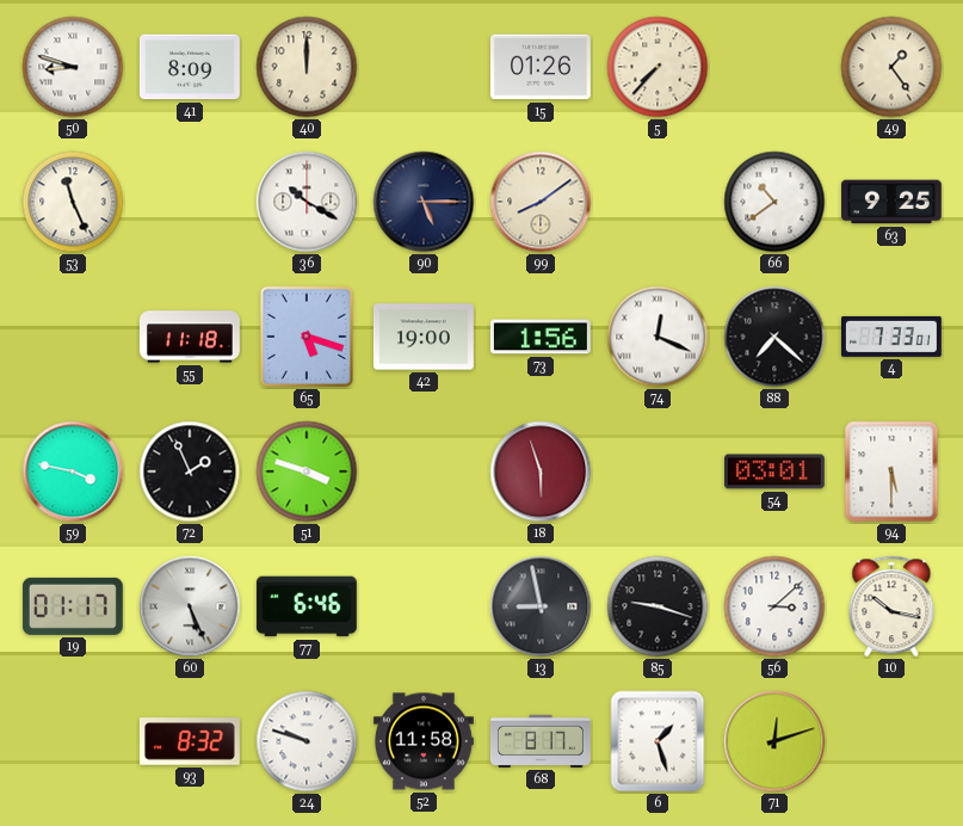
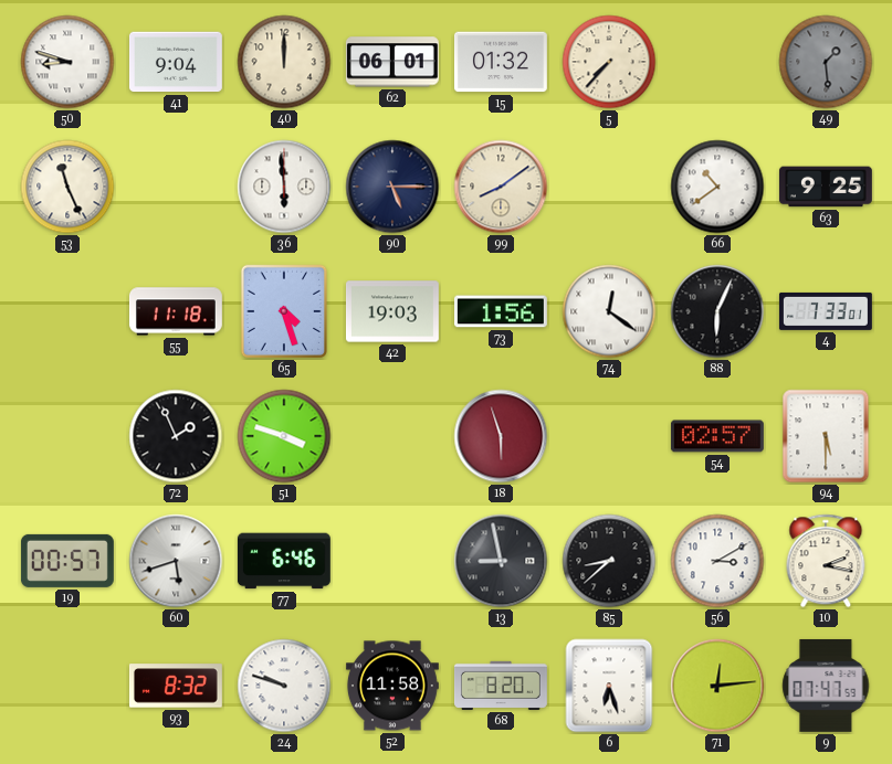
41: 8:09 -> 9:04 (176, 62)
62: none -> 06:01 (392, 62)
15: 01:26 -> 01:32 (501, 62)
49: 1:24 -> 1:29 (826, 62)
49 dial: cream -> grey (826, 62)
36: 10:20 -> 5:59 (284, 187)
65: 5:18 -> 4:27 (283, 311)
42: 19:00 -> 19:03 (392, 311)
74: 12:19 -> 12:21 (609, 311)
88: 7:22 -> 6:04 (717, 311)
59: 3:47 -> none (73, 471)
54: 03:01 -> 02:57 (717, 436)
19: 01:17 -> 00:57 (67, 561)
60: 5:26 -> 5:42 (176, 561)
85: 9:18 -> 8:38 (609, 561)
56: 3:08 -> 3:10 (717, 561)
10: 10:17 -> 2:17 (826, 561)
68: 8:17 -> 8:20 (501, 686)
6: 1:27 -> 6:27 (609, 686)
71: 12:12 -> 12:14 (717, 686)
9: none -> 07:47 (826, 686)
